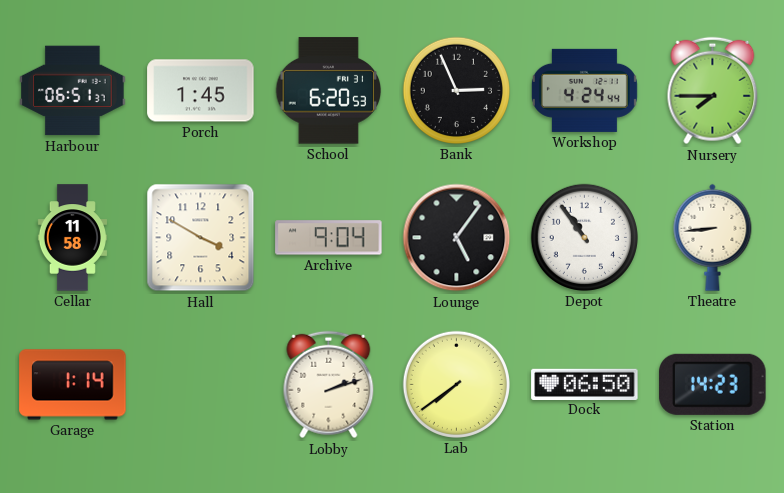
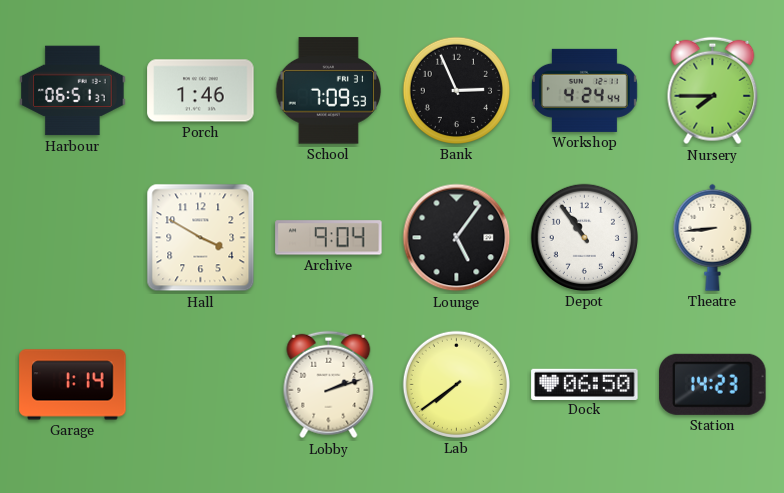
Porch: 1:45 -> 1:46 (201, 91)
School: 6:20 -> 7:09 (329, 91)
Cellar: 11:58 -> none (72, 238)
